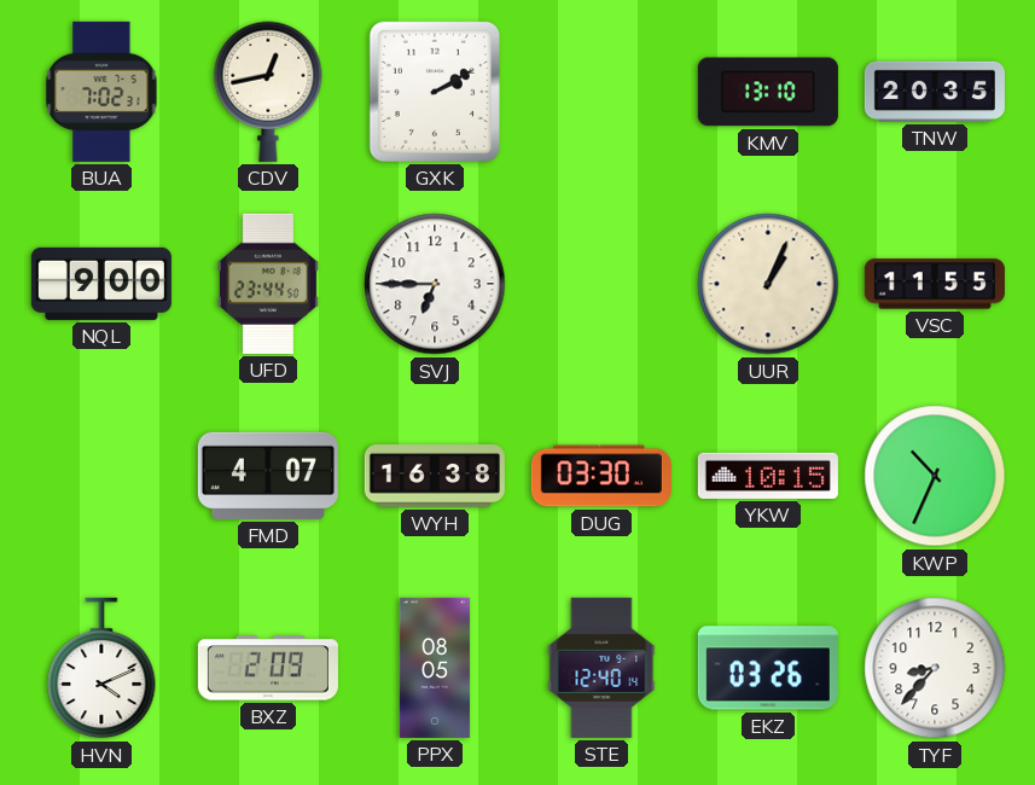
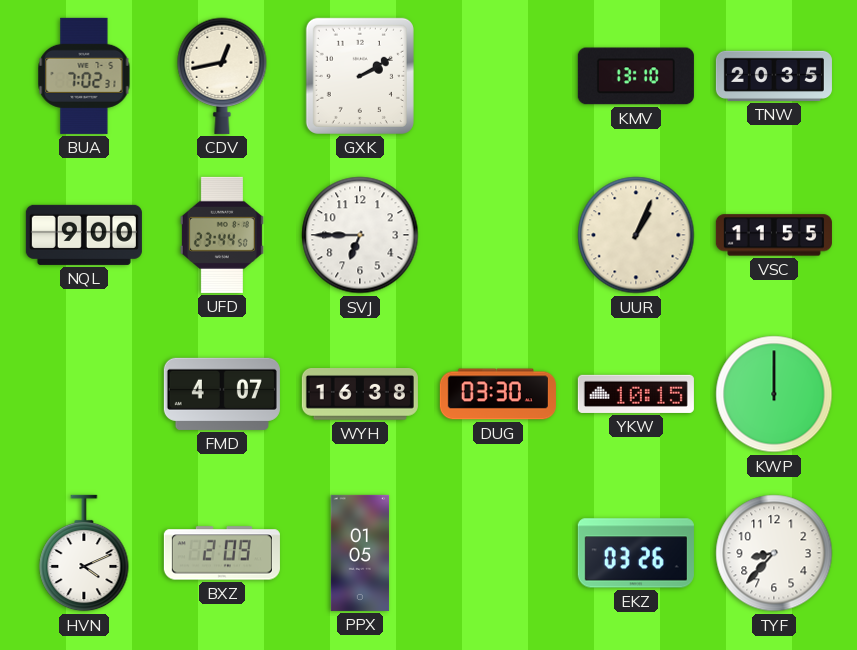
KWP: 10:34 -> 12:00 (774, 394)
PPX: 08:05 -> 01:05 (360, 553)
STE: 12:40 -> none (601, 668)
